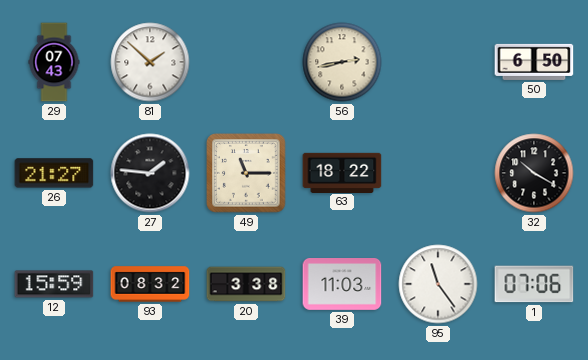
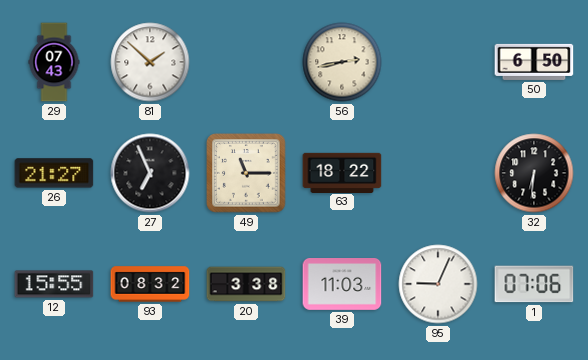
27: 1:46 -> 6:56 (150, 173)
32: 10:20 -> 6:31 (534, 173)
12: 15:59 -> 15:55 (54, 284)
95: 11:24 -> 9:04 (438, 284)
